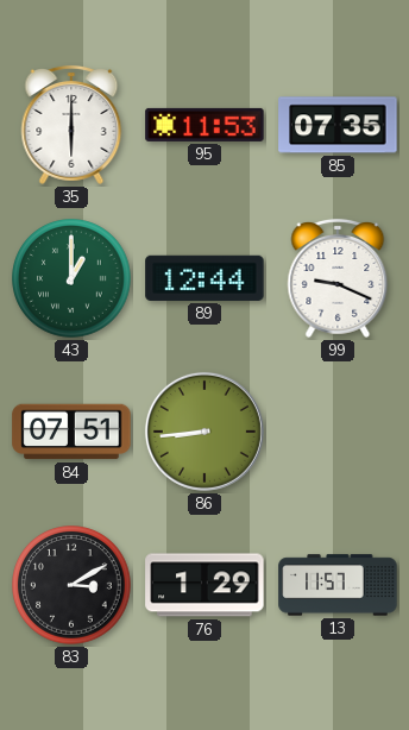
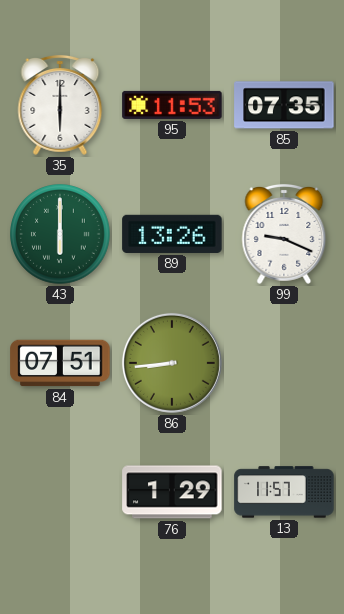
43: 1:00 -> 6:00 (60, 234)
89: 12:44 -> 13:26 (172, 234)
83: 3:10 -> none (71, 585)
